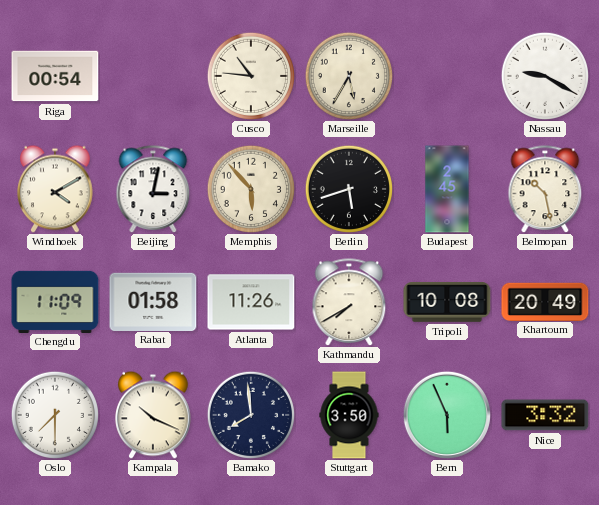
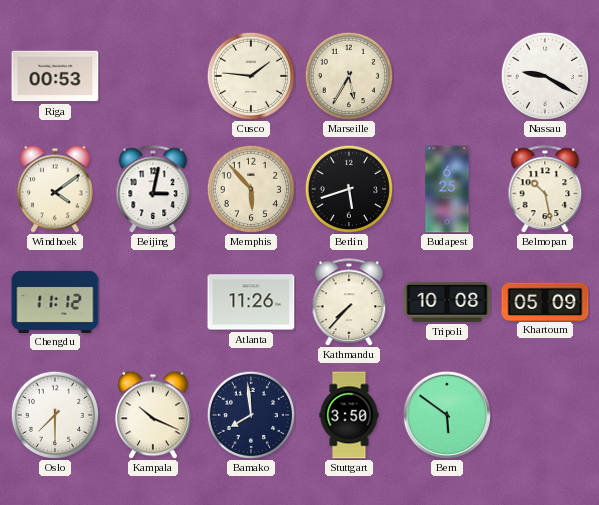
Riga: 00:54 -> 00:53 (55, 76)
Cusco: 10:46 -> 1:46 (250, 75)
Windhoek: 4:10 -> 4:09 (56, 189)
Budapest: 2:45 -> 6:25 (447, 189)
Chengdu: 11:09 -> 11:12 (55, 301)
Rabat: 01:58 -> none (153, 301)
Kathmandu: 7:40 -> 7:37 (349, 302)
Khartoum: 20:49 -> 05:09 (545, 301)
Bern: 5:56 -> 5:51 (447, 415)
Nice: 3:32 -> none (545, 415)
